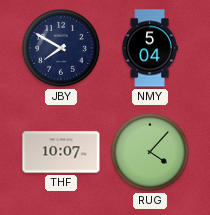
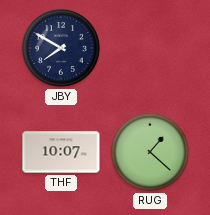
NMY: 5:04 -> none (150, 48)
RUG: 4:07 -> 1:22 (150, 152)
